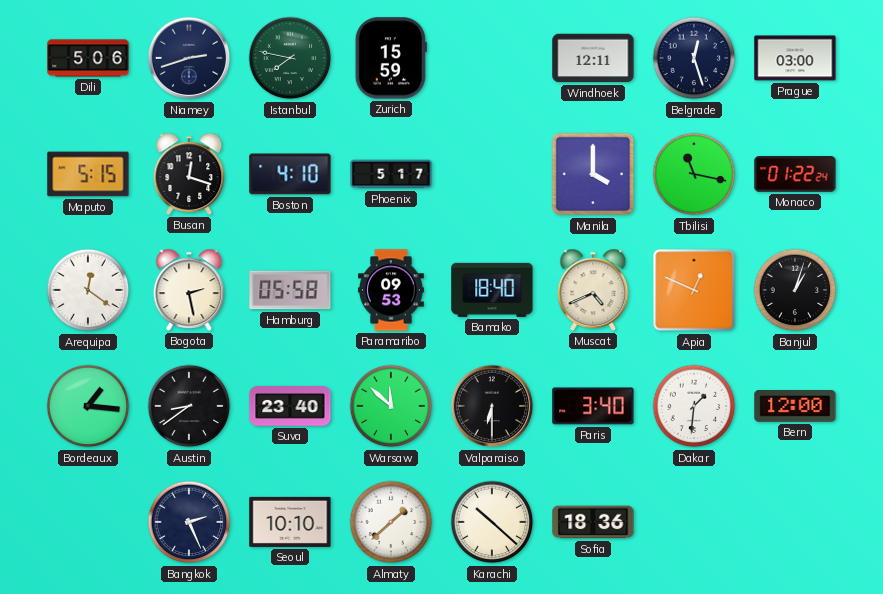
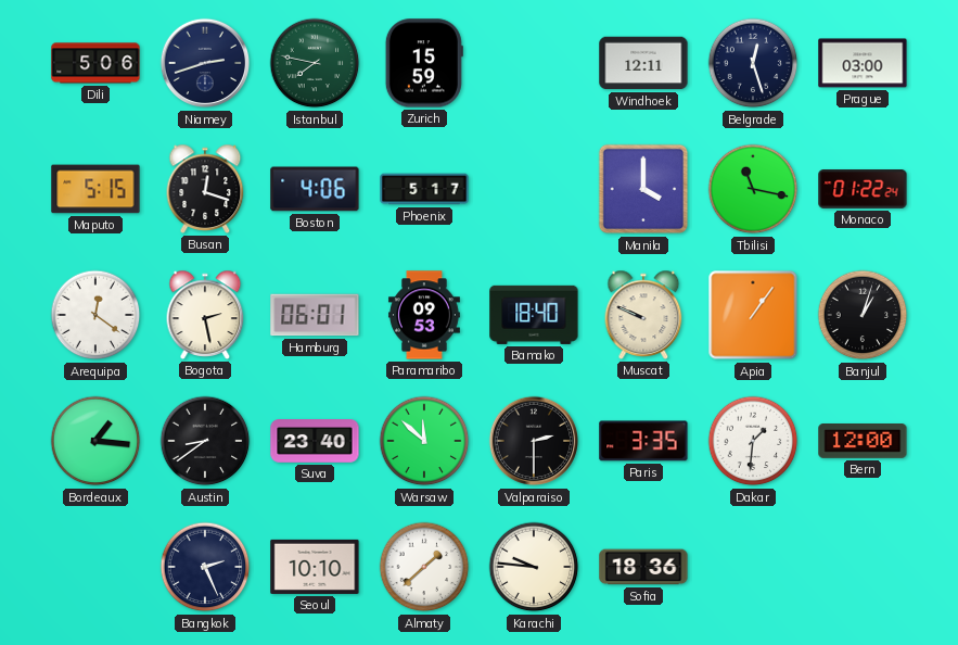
Boston: 4:10 -> 4:06 (315, 189)
Hamburg: 05:58 -> 06:01 (315, 315)
Muscat: 4:41 -> 9:49 (643, 315)
Apia: 12:49 -> 1:06 (753, 315)
Valparaiso: 6:30 -> 2:30 (534, 441)
Paris: 3:40 -> 3:35 (643, 441)
Karachi: 10:22 -> 9:46 (534, 567)
